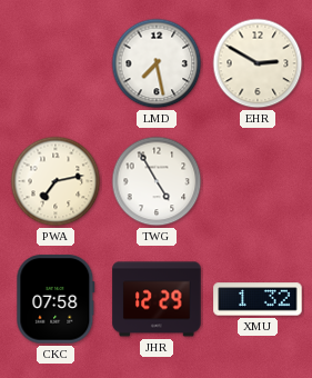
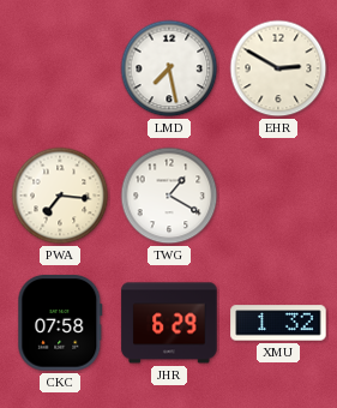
PWA: 7:13 -> 7:16 (60, 196)
TWG: 4:55 -> 1:20 (169, 196)
JHR: 12:29 -> 6:29 (169, 323)
